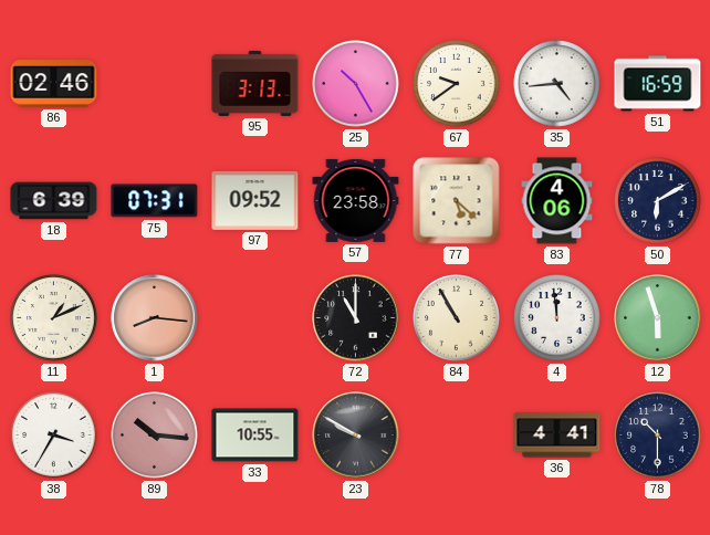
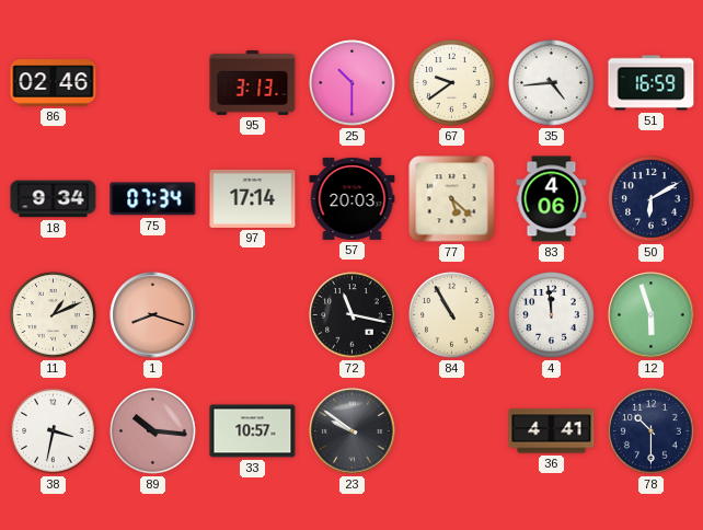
25: 10:25 -> 10:30 (353, 83)
18: 6:39 -> 9:34 (54, 199)
75: 07:31 -> 07:34 (153, 199)
97: 09:52 -> 17:14 (253, 198)
57: 23:58 -> 20:03 (353, 198)
1: 8:16 -> 8:18 (153, 315)
72: 11:00 -> 11:17 (353, 315)
38: 3:35 -> 3:32 (54, 431)
33: 10:55 -> 10:57 (253, 431)
23: 9:50 -> 9:51 (353, 431)
